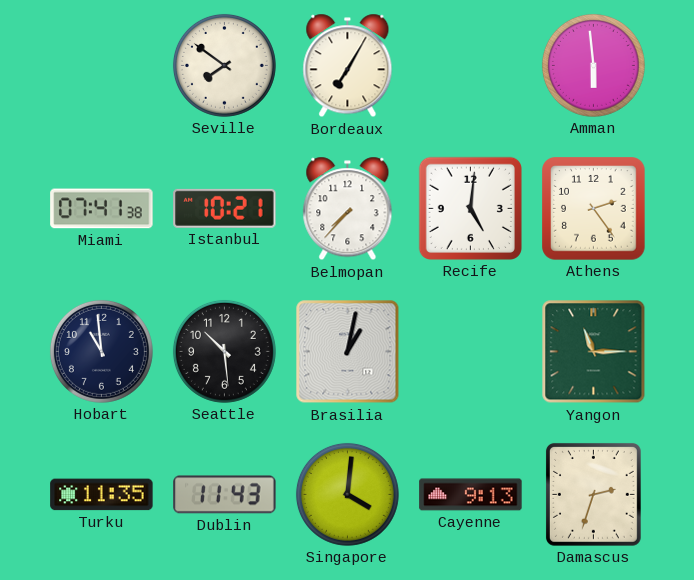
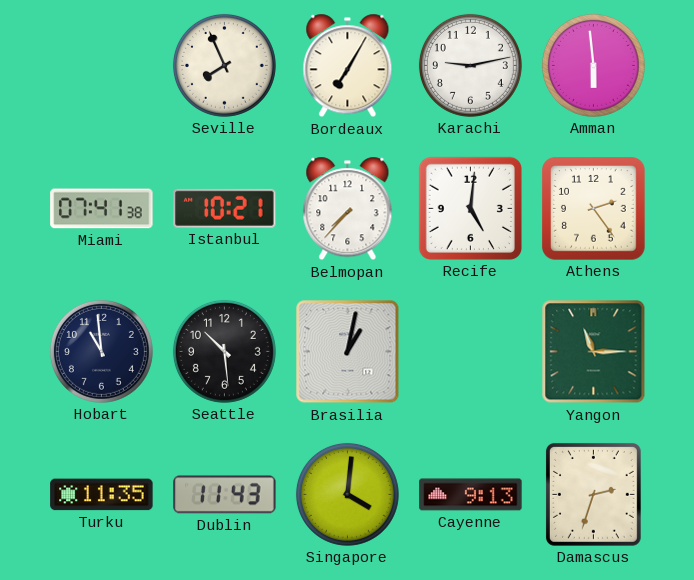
Seville: 7:51 -> 7:56 (224, 65)
Karachi: none -> 9:13 (470, 65)
